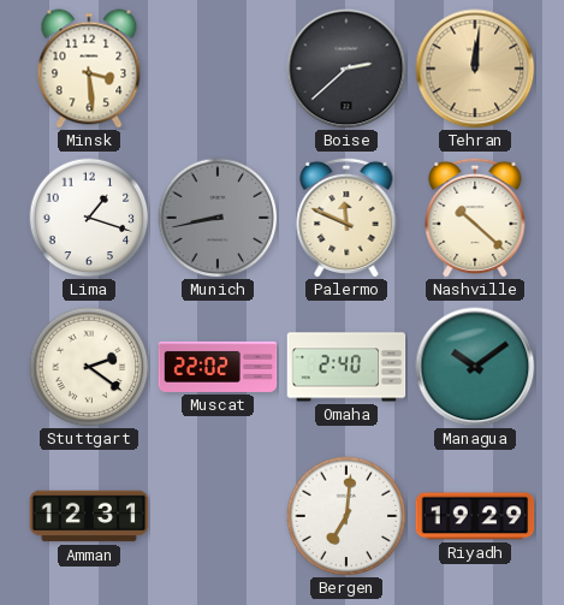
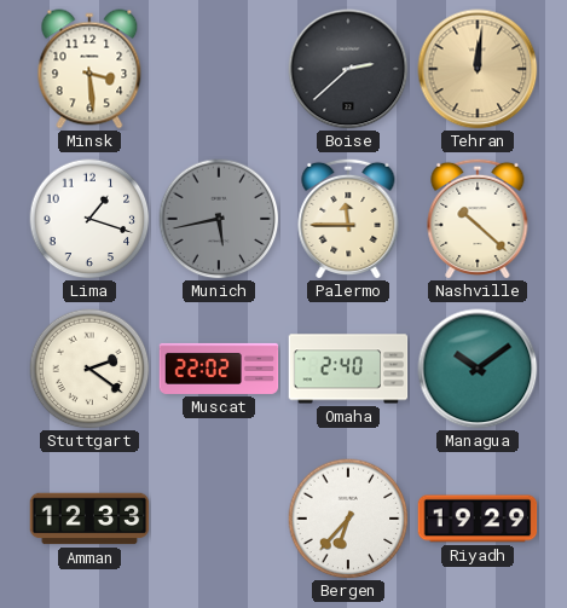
Munich: 8:43 -> 5:43 (219, 219)
Palermo: 11:49 -> 11:45 (348, 219)
Amman: 12:31 -> 12:33 (89, 519)
Bergen: 7:01 -> 6:37 (348, 519)
